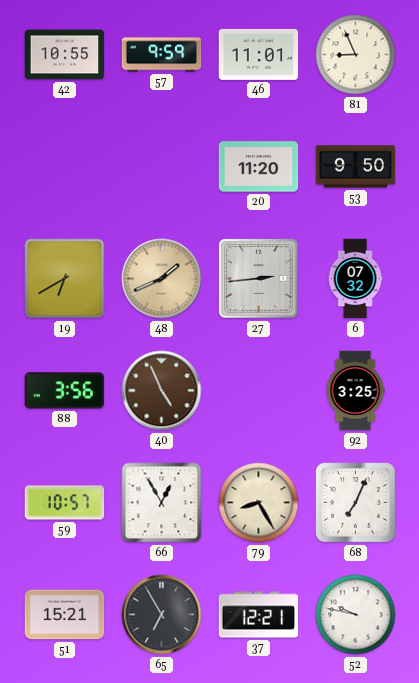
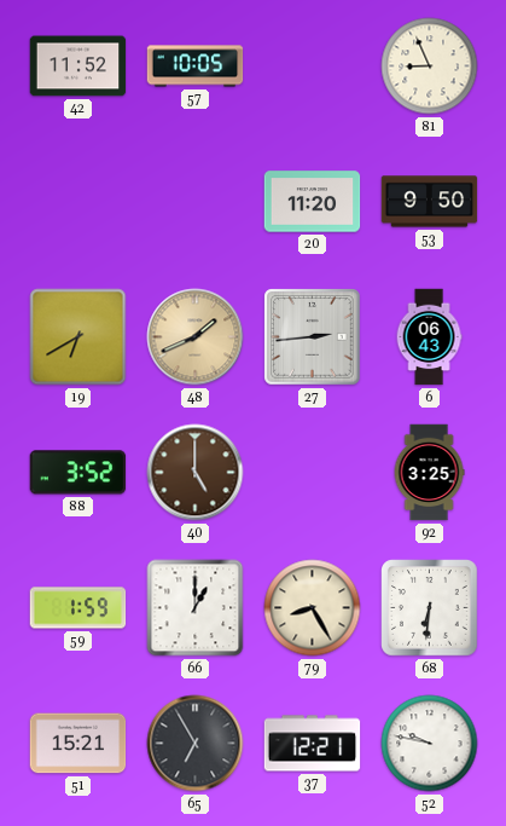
42: 10:55 -> 11:52 (78, 67)
57: 9:59 -> 10:05 (196, 67)
46: 11:01 -> none (259, 54)
6: 07:32 -> 06:43 (429, 337)
88: 3:56 -> 3:52 (78, 473)
40: 4:56 -> 5:00 (196, 473)
59: 10:57 -> 1:59 (78, 608)
66: 12:55 -> 1:00 (196, 608)
68: 7:04 -> 6:31 (430, 608)
